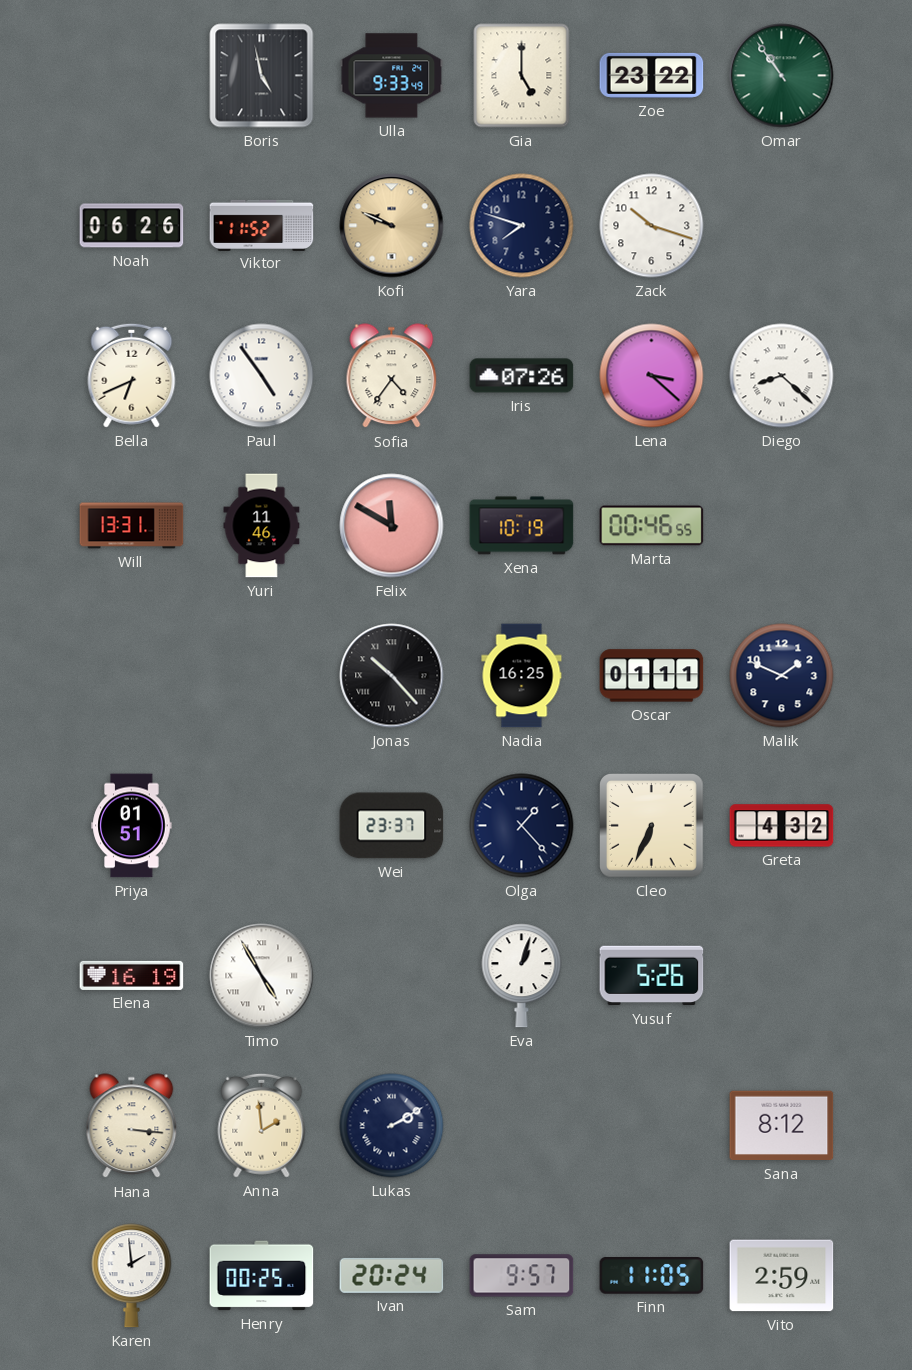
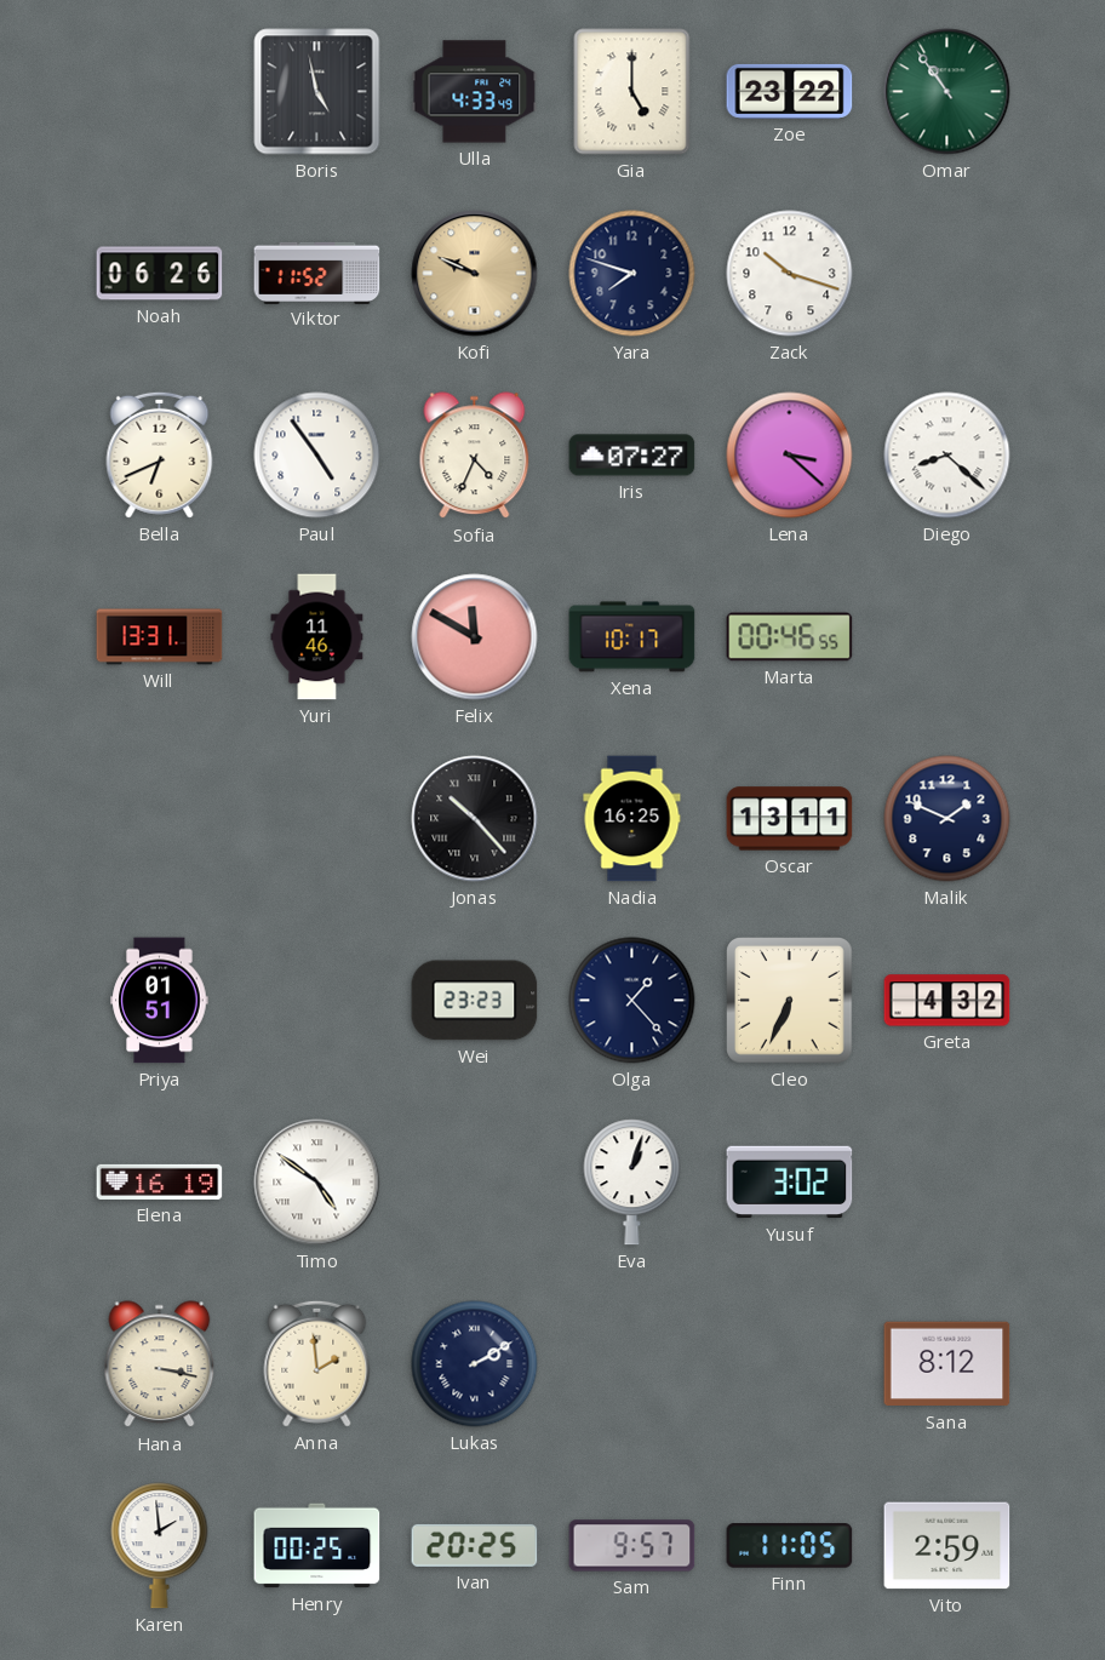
Ulla: 9:33 -> 4:33 (475, 92)
Sofia: 4:36 -> 4:34 (475, 456)
Iris: 07:26 -> 07:27 (632, 456)
Xena: 10:19 -> 10:17 (632, 637)
Oscar: 01:11 -> 13:11 (790, 819)
Wei: 23:37 -> 23:23 (475, 1001)
Timo: 4:55 -> 4:51 (317, 1183)
Yusuf: 5:26 -> 3:02 (790, 1183)
Hana: 3:16 -> 3:17 (160, 1364)
Ivan: 20:24 -> 20:25 (475, 1545)
